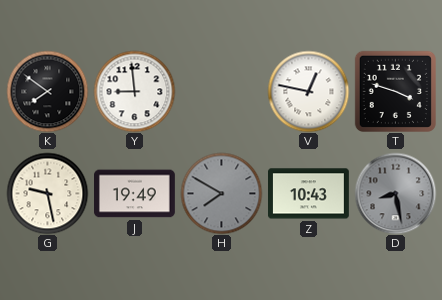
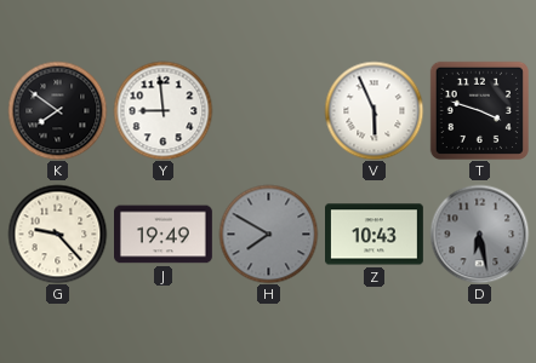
V: 12:47 -> 5:56 (374, 110)
G: 9:28 -> 9:23 (57, 234)
D: 8:28 -> 6:28 (479, 234)
